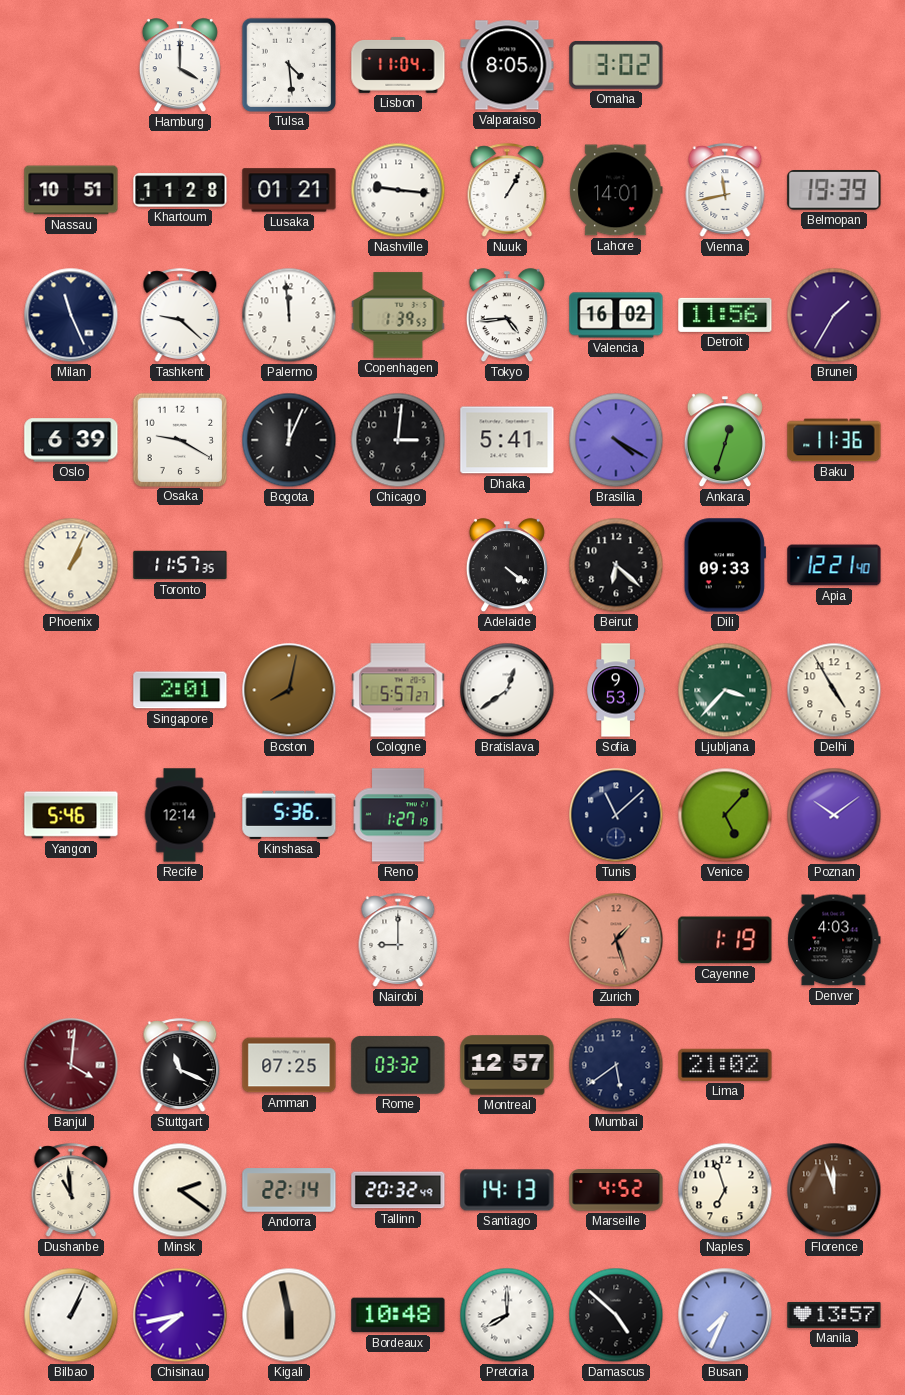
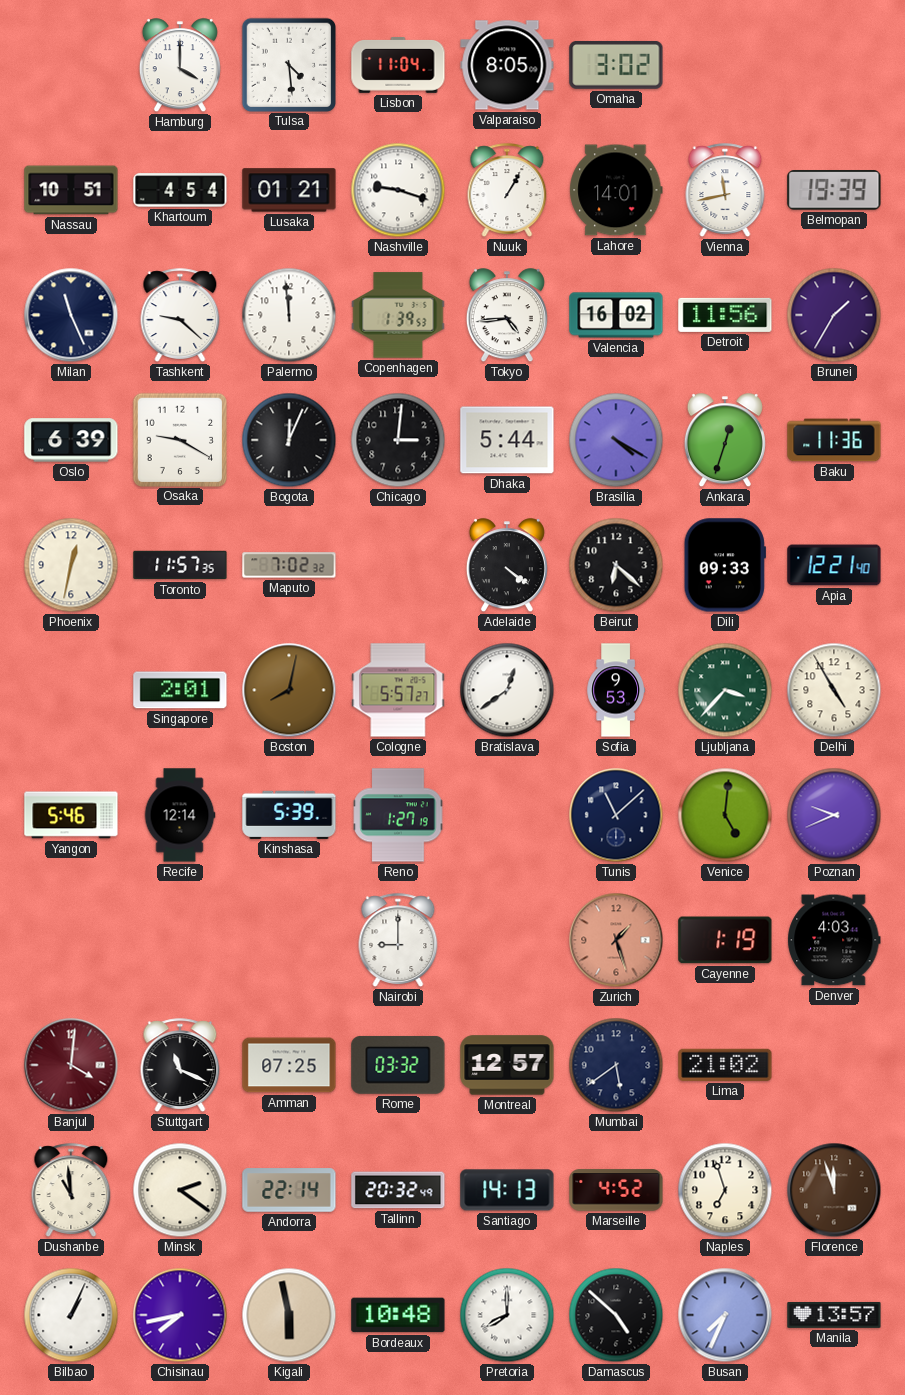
Khartoum: 11:28 -> 4:54 (180, 190)
Nashville: 9:16 -> 9:18 (398, 190)
Dhaka: 5:41 -> 5:44 (507, 440)
Phoenix: 1:04 -> 12:32 (71, 565)
Maputo: none -> 7:02 (289, 565)
Kinshasa: 5:36 -> 5:39 (289, 815)
Venice: 5:07 -> 5:01 (725, 815)
Poznan: 10:09 -> 9:41 (834, 815)
